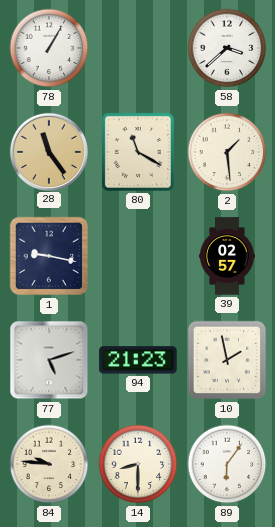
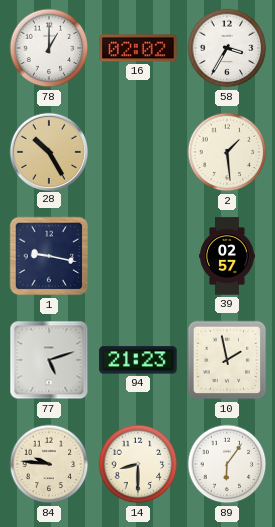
78: 1:05 -> 1:00 (49, 48)
16: none -> 02:02 (138, 48)
58: 3:38 -> 3:35 (227, 48)
28: 11:24 -> 10:25 (48, 151)
80: 11:20 -> none (138, 152)
